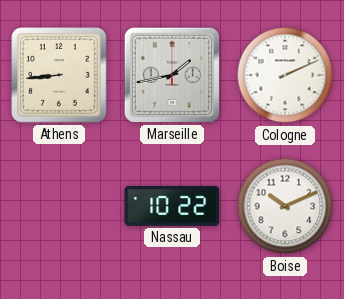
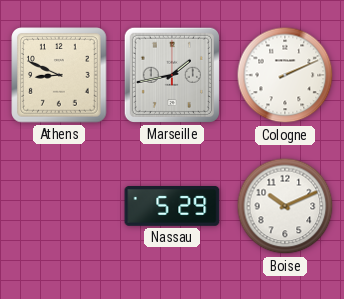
Athens: 8:44 -> 8:49 (59, 75)
Nassau: 10:22 -> 5:29 (172, 207)
